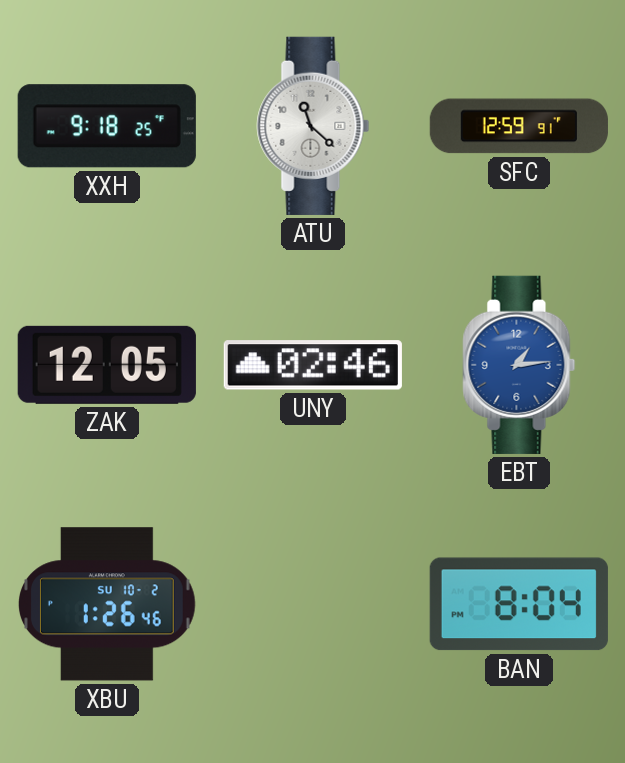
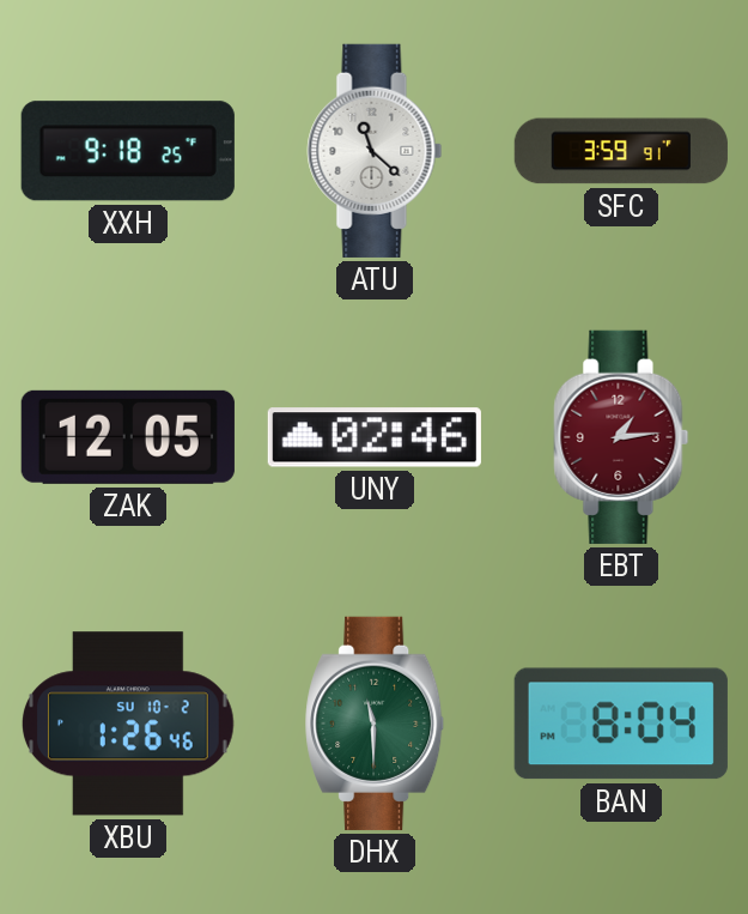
SFC: 12:59 -> 3:59 (621, 151)
EBT dial: blue -> burgundy (621, 437)
DHX: none -> 11:30 (375, 724)
